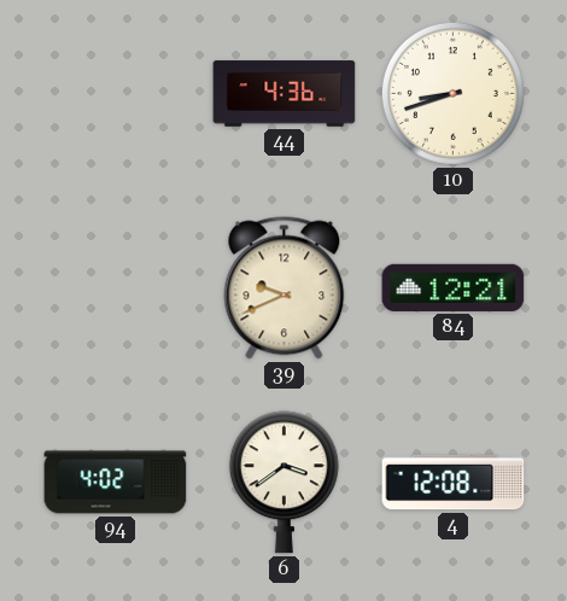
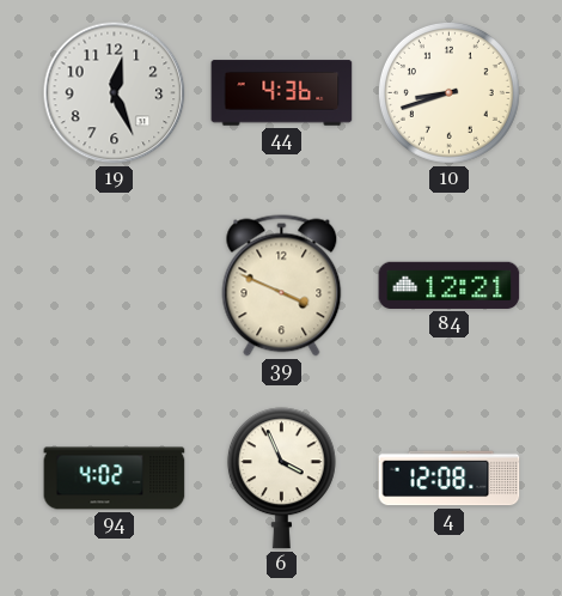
19: none -> 12:26 (115, 93)
39: 9:41 -> 3:49 (282, 286)
6: 3:39 -> 3:56 (281, 479)
